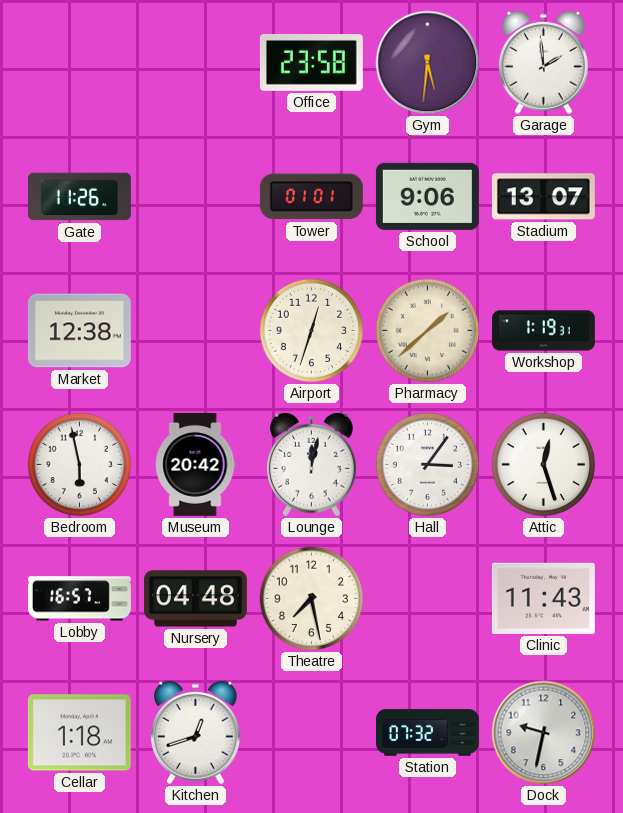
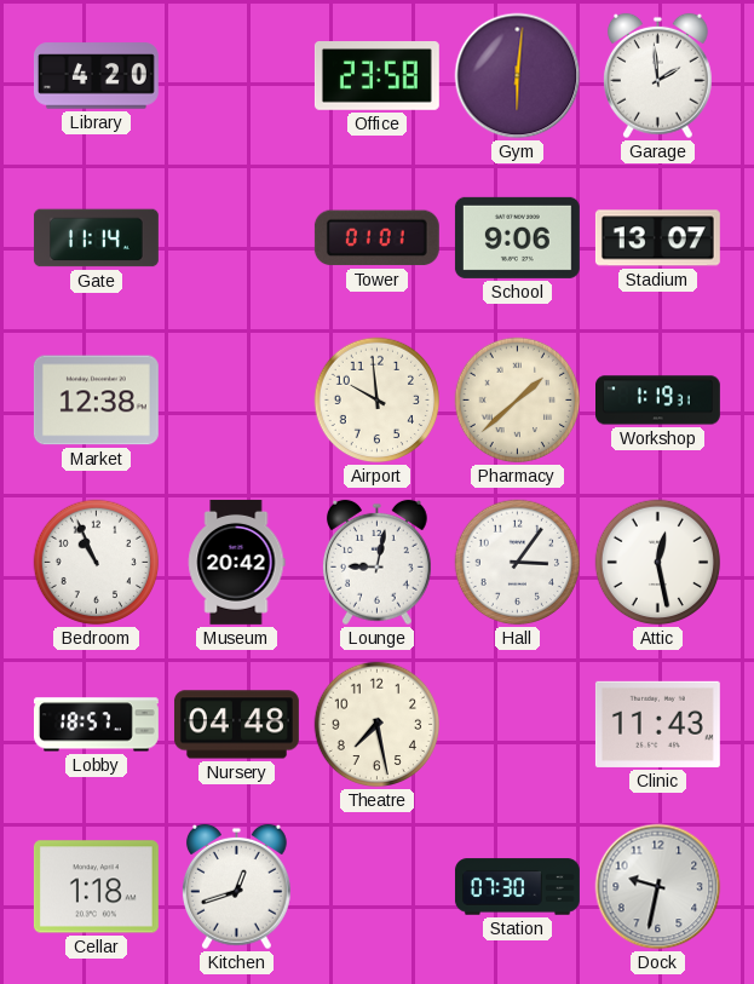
Library: none -> 4:20 (96, 76)
Gym: 5:31 -> 6:01 (518, 76)
Gate: 11:26 -> 11:14 (96, 238)
Airport: 12:33 -> 9:59 (378, 401)
Bedroom: 5:58 -> 10:56 (97, 563)
Lounge: 12:02 -> 9:02 (376, 563)
Attic: 12:27 -> 12:28 (658, 563)
Lobby: 16:57 -> 18:57 (96, 725)
Station: 07:32 -> 07:30 (517, 887)
